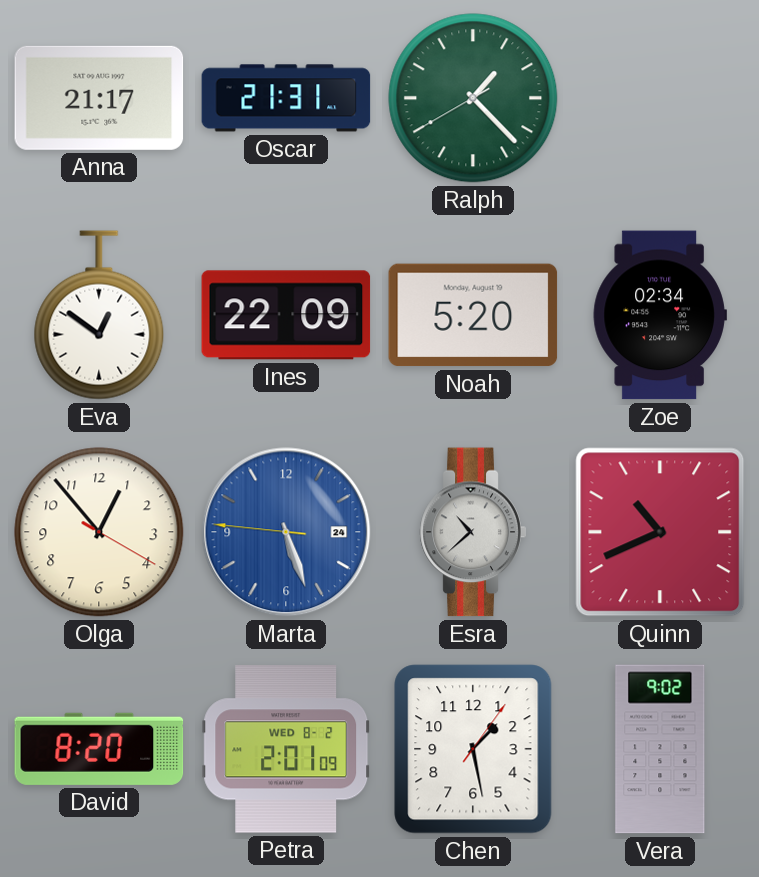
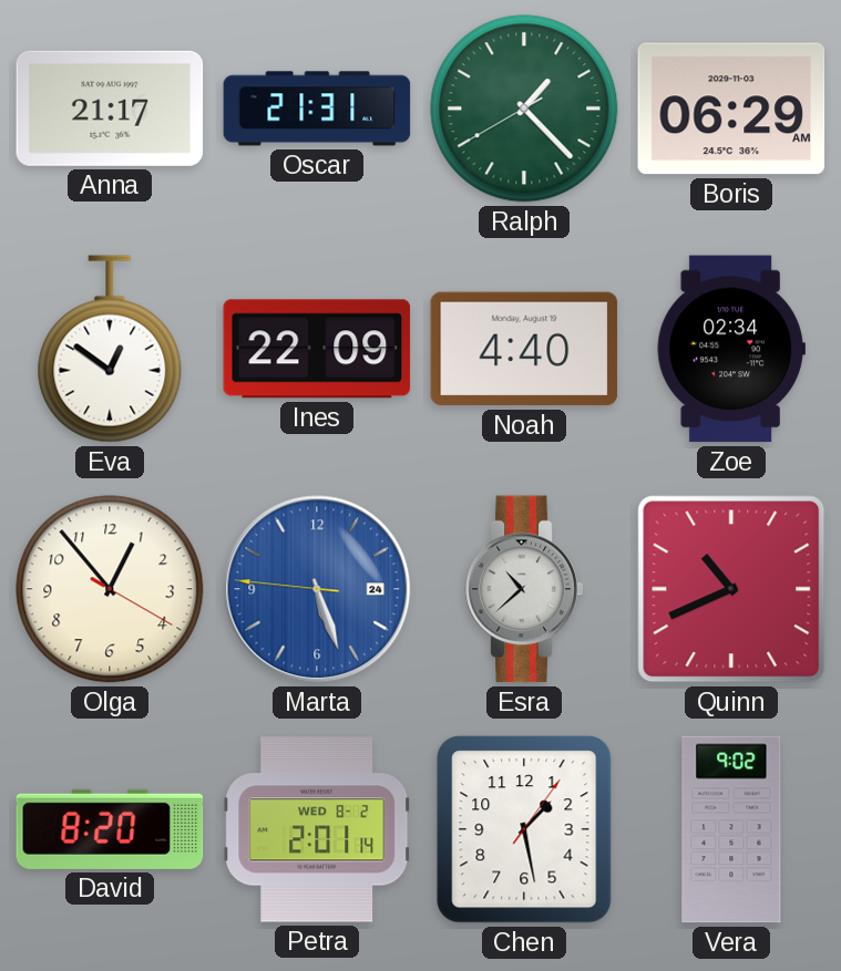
Boris: none -> 06:29 (731, 109)
Noah: 5:20 -> 4:40 (524, 349)
Petra: 2:01:09 -> 2:01:14 (317, 829)
